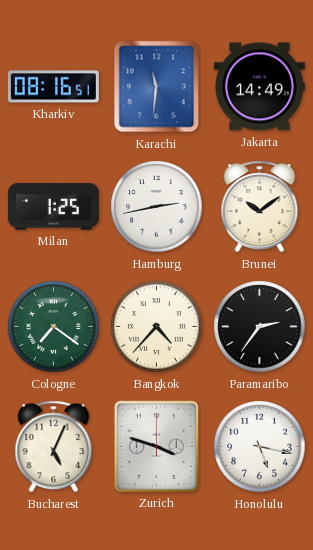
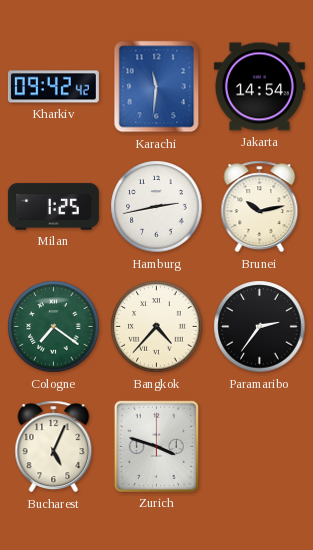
Kharkiv: 08:16 -> 09:42 (53, 87)
Jakarta: 14:49 -> 14:54 (259, 87)
Brunei: 10:09 -> 10:13 (260, 207)
Honolulu: 5:17 -> none (260, 447)
